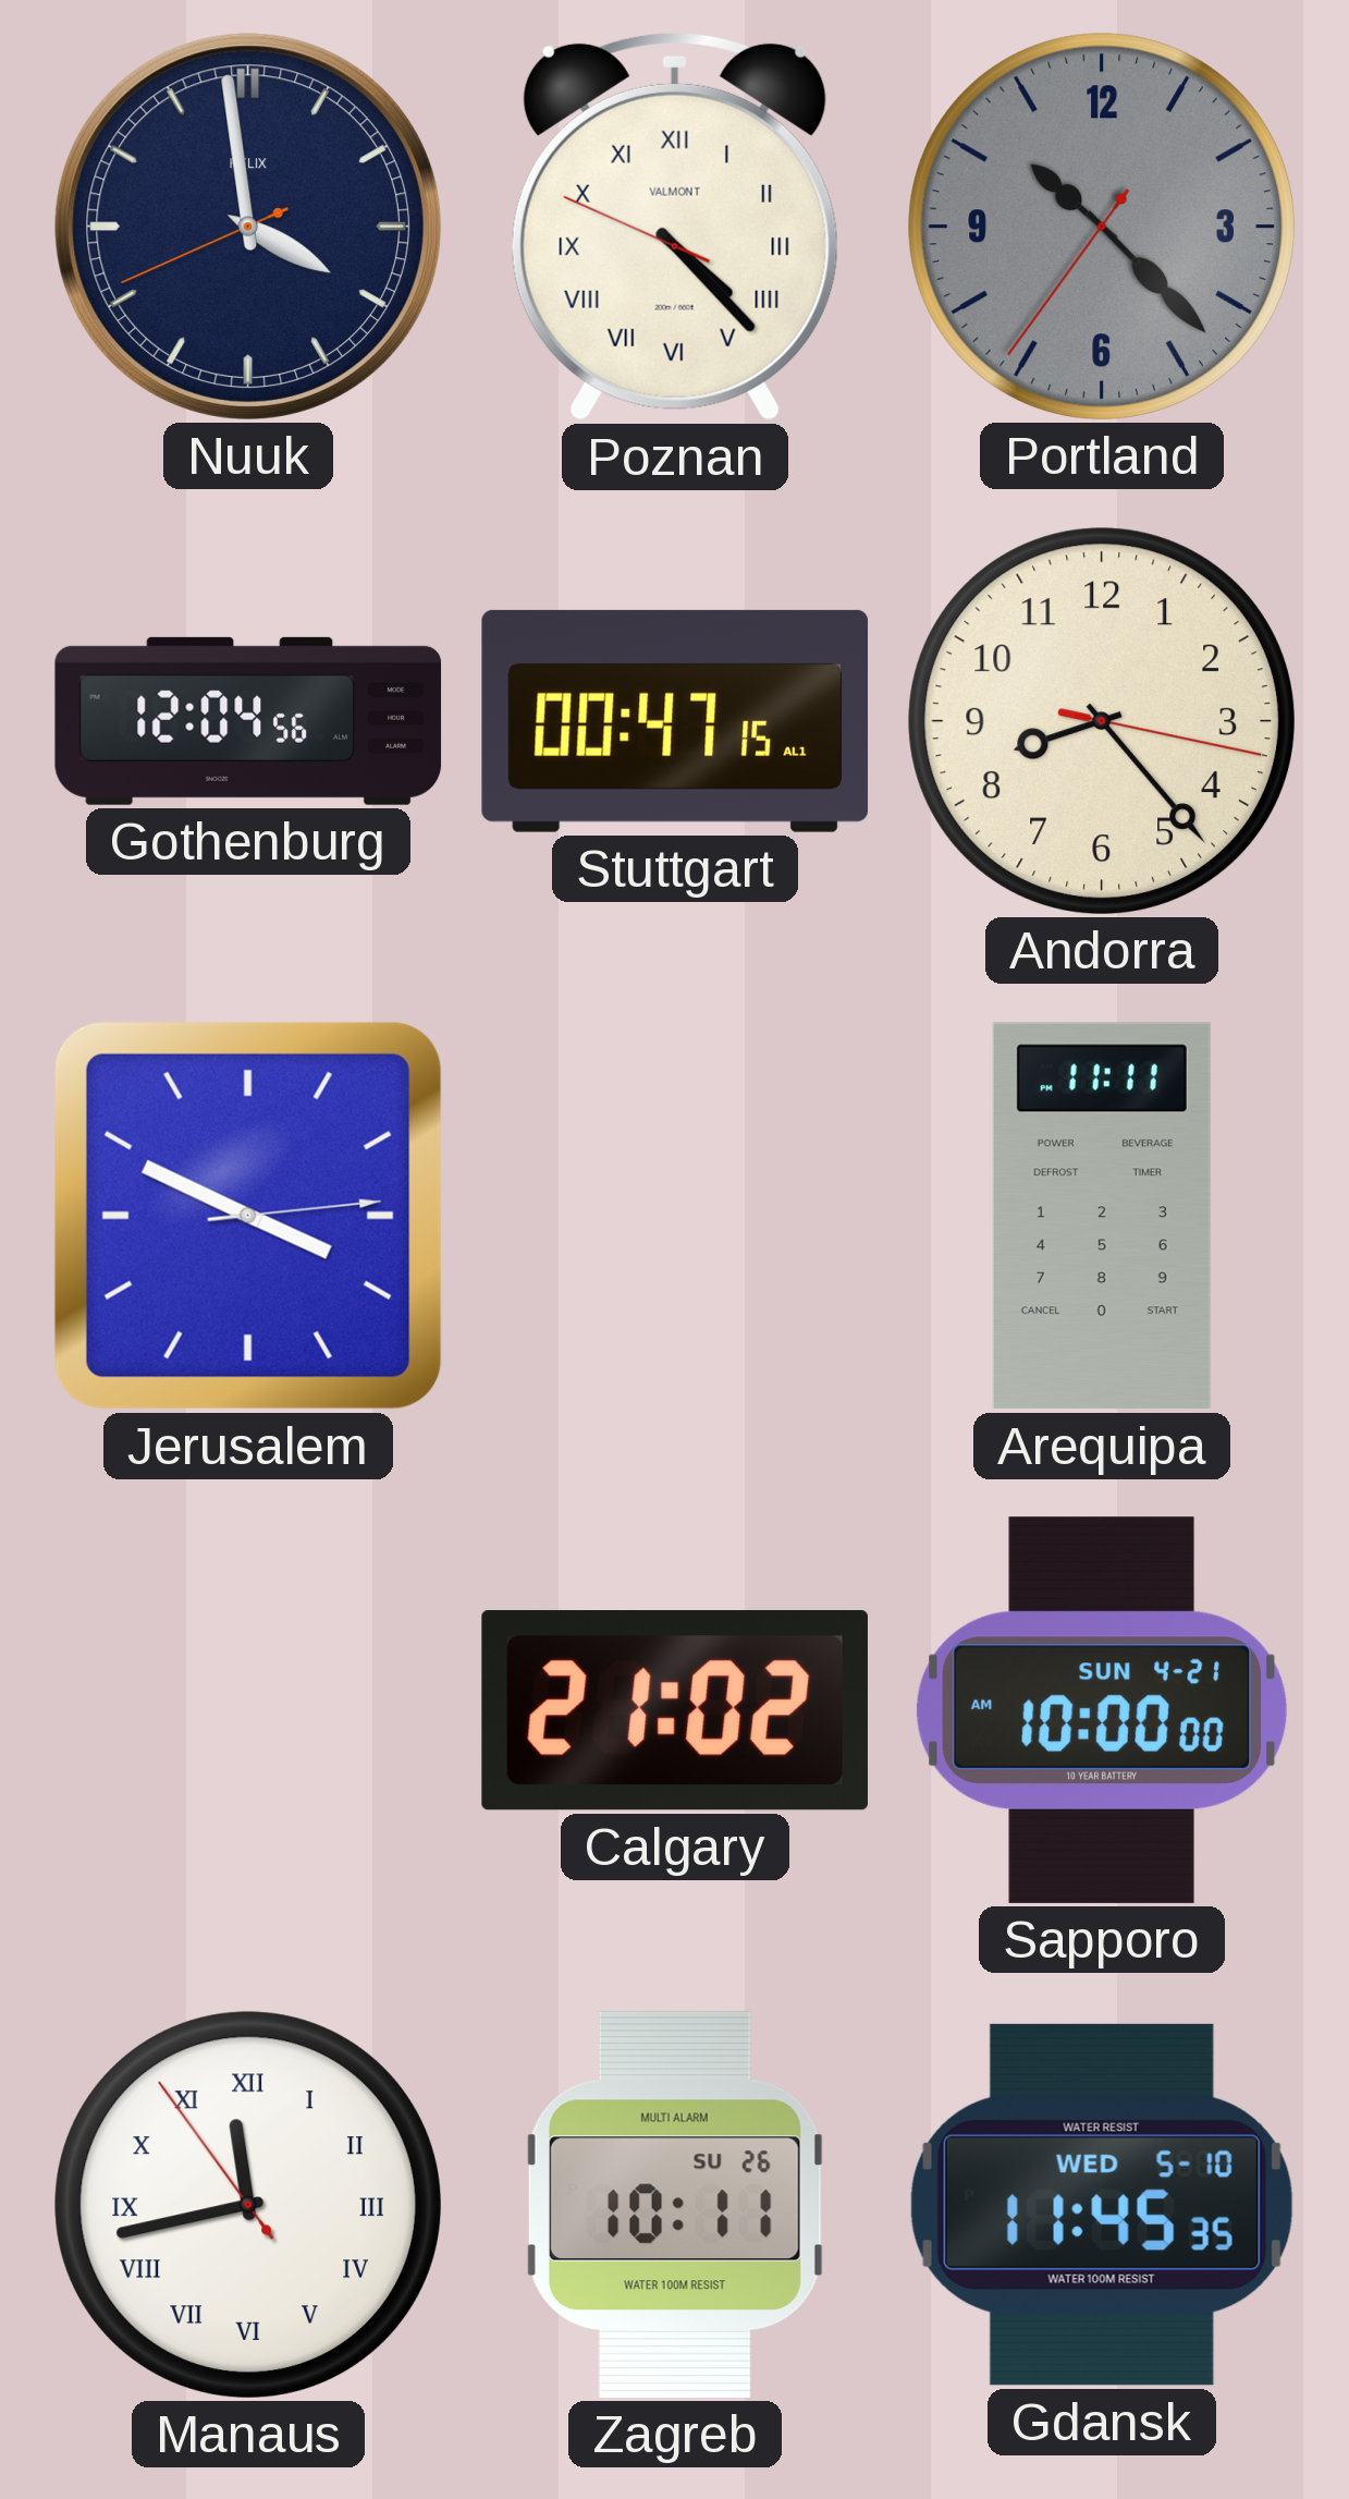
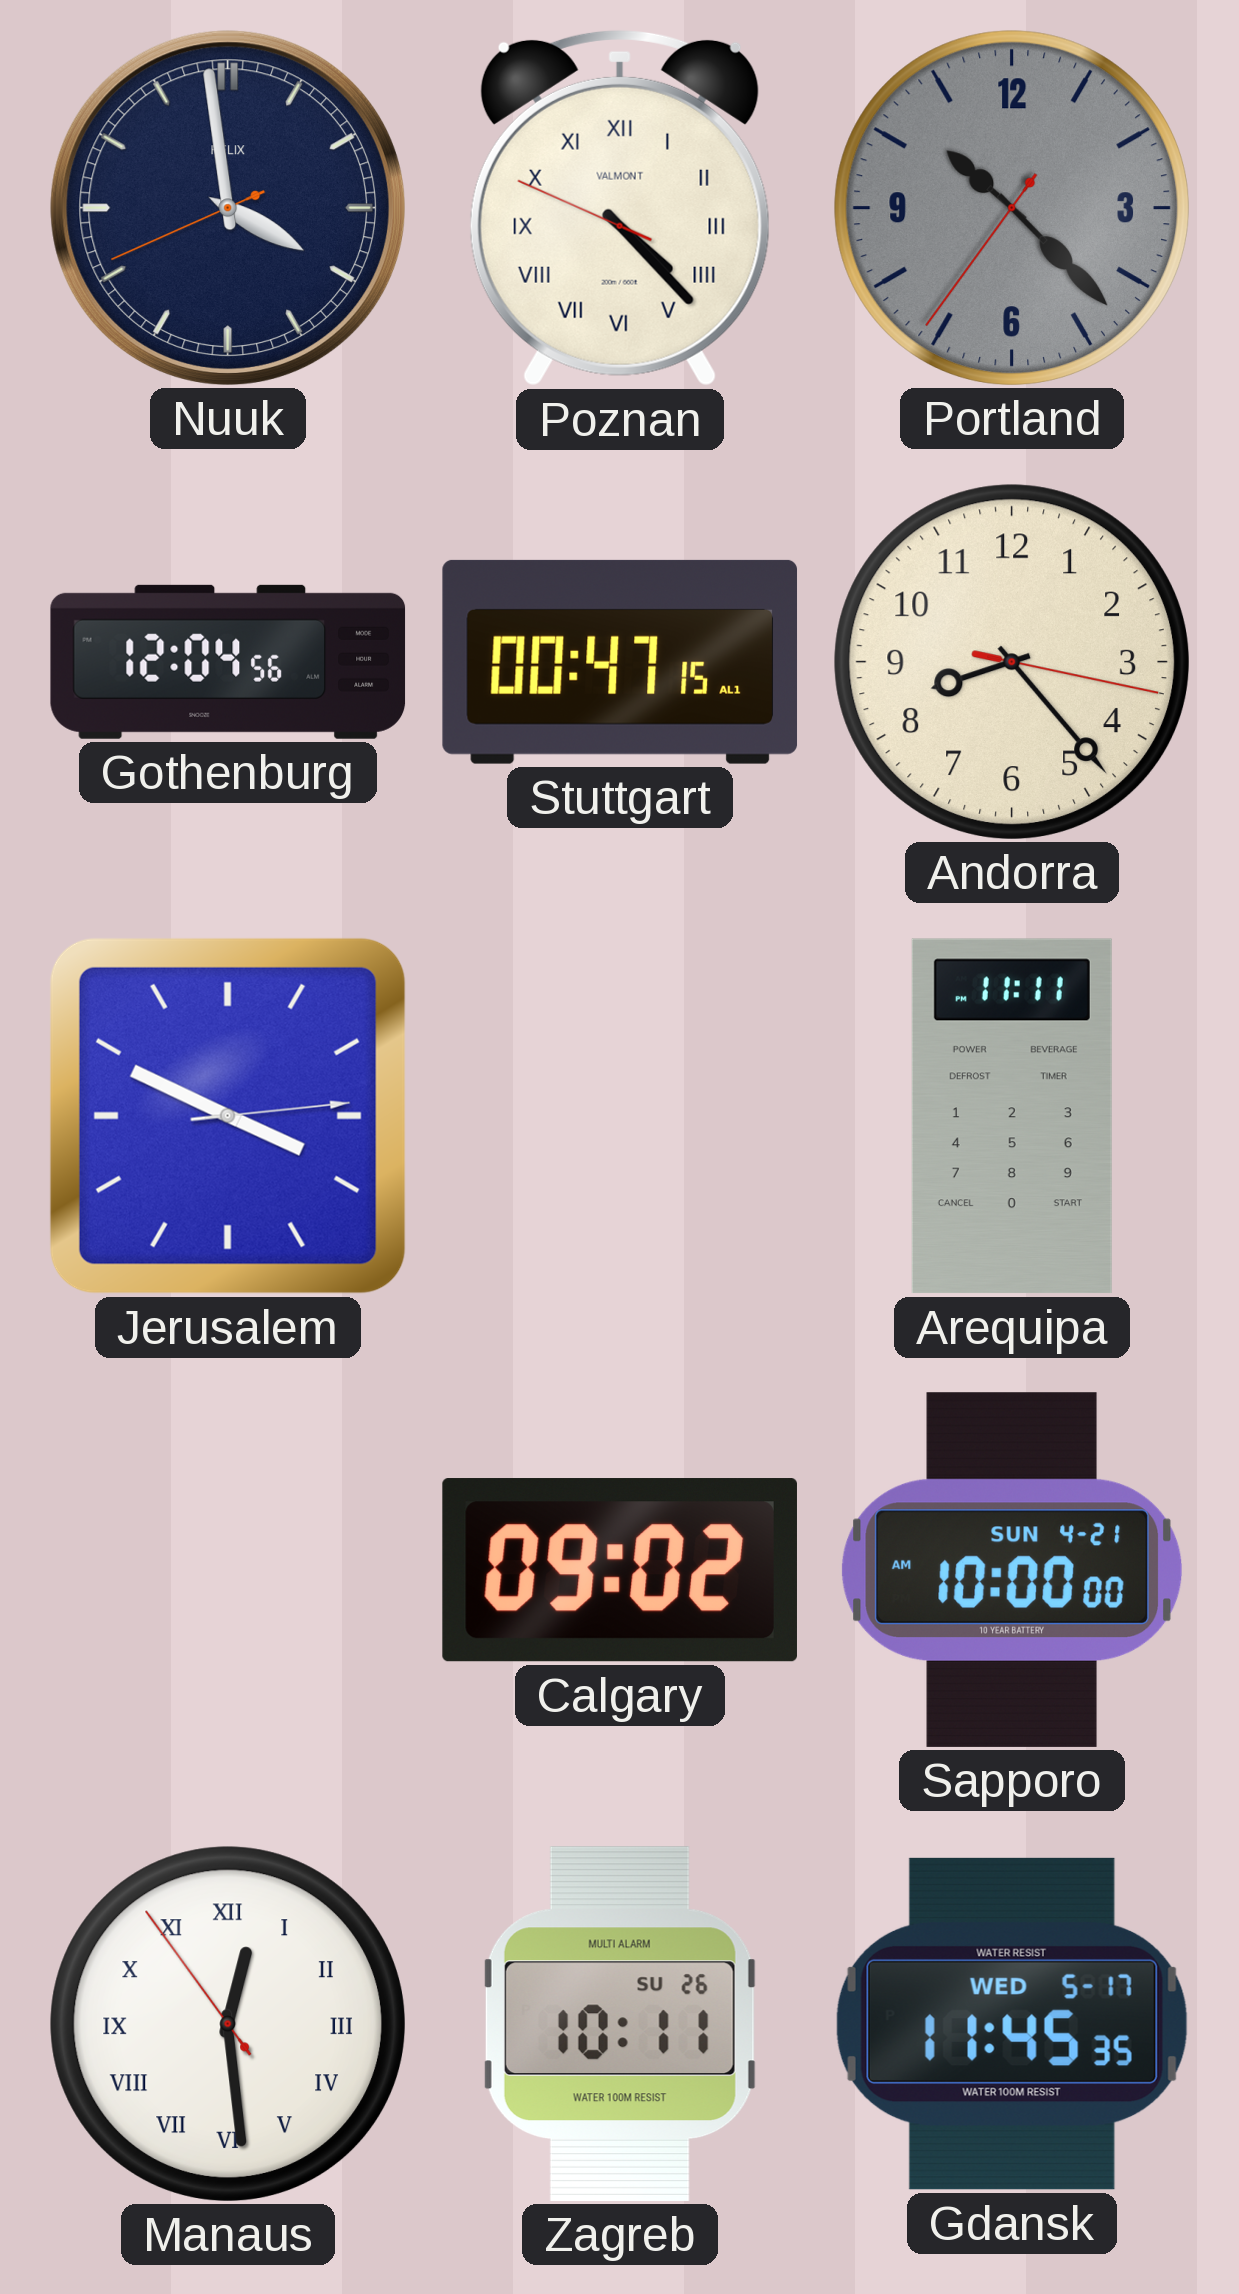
Calgary: 21:02 -> 09:02 (620, 1570)
Manaus: 11:42 -> 12:28 (228, 2024)
Gdansk date: WED 5-10 -> WED 5-17 (1012, 2024)
